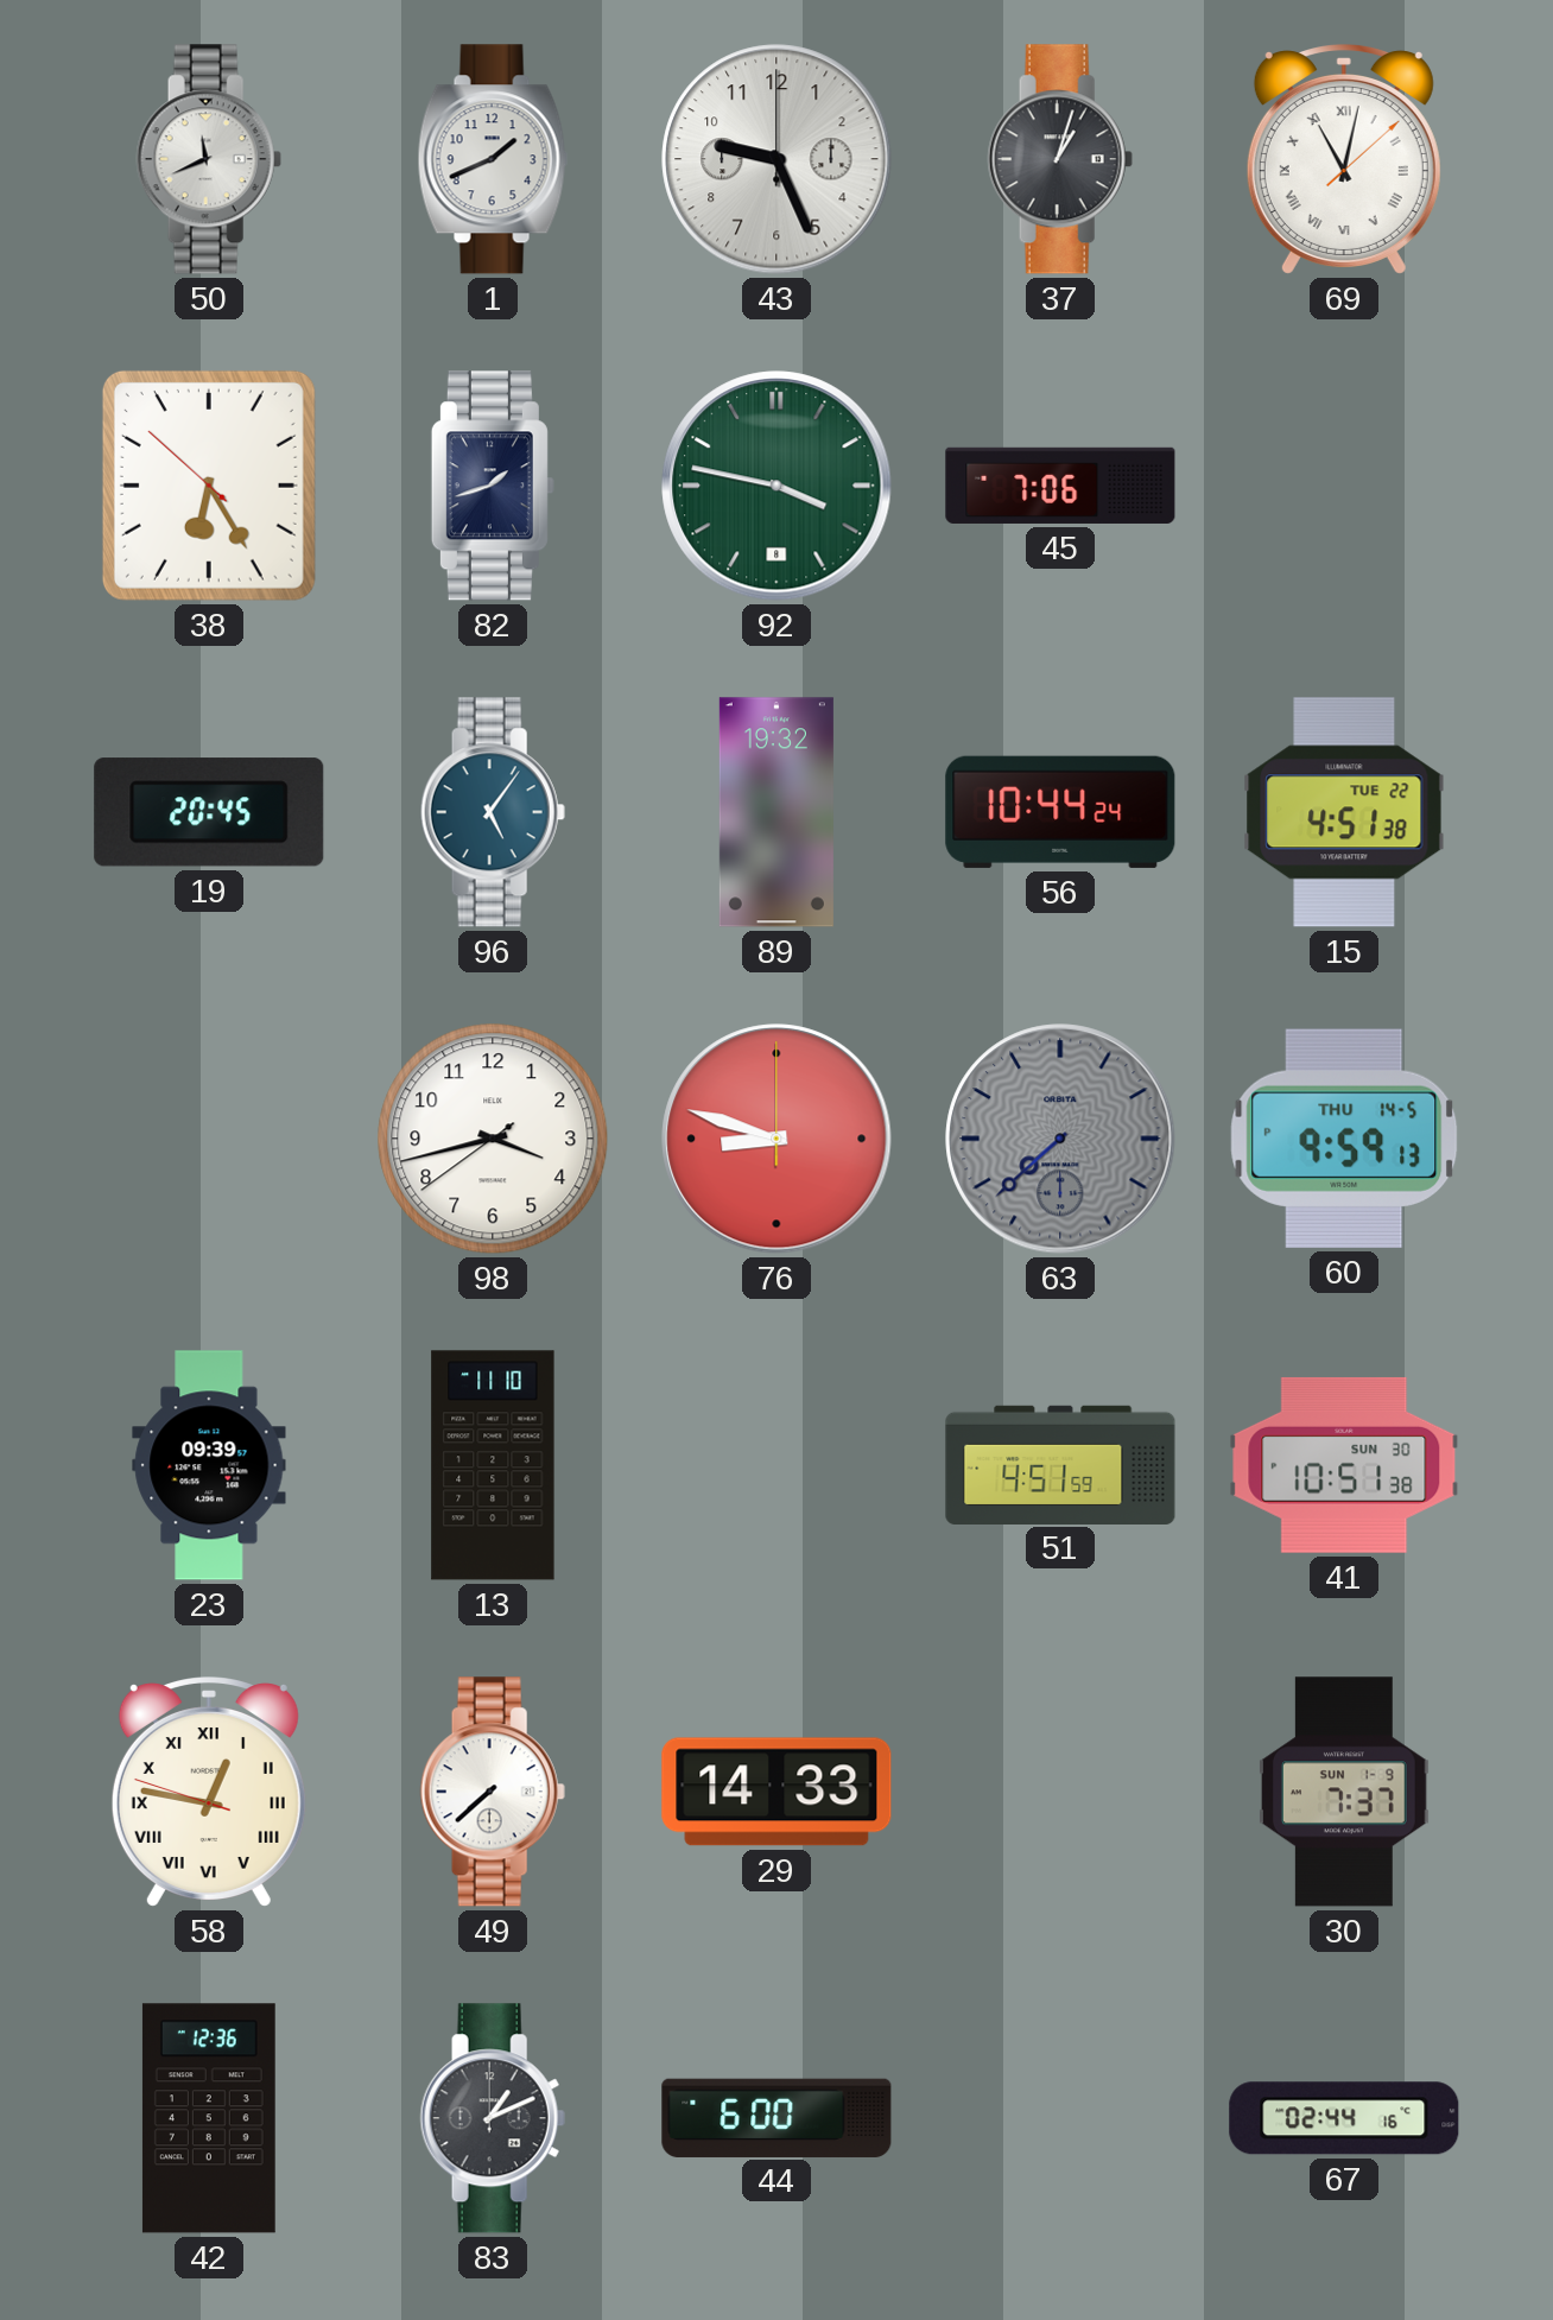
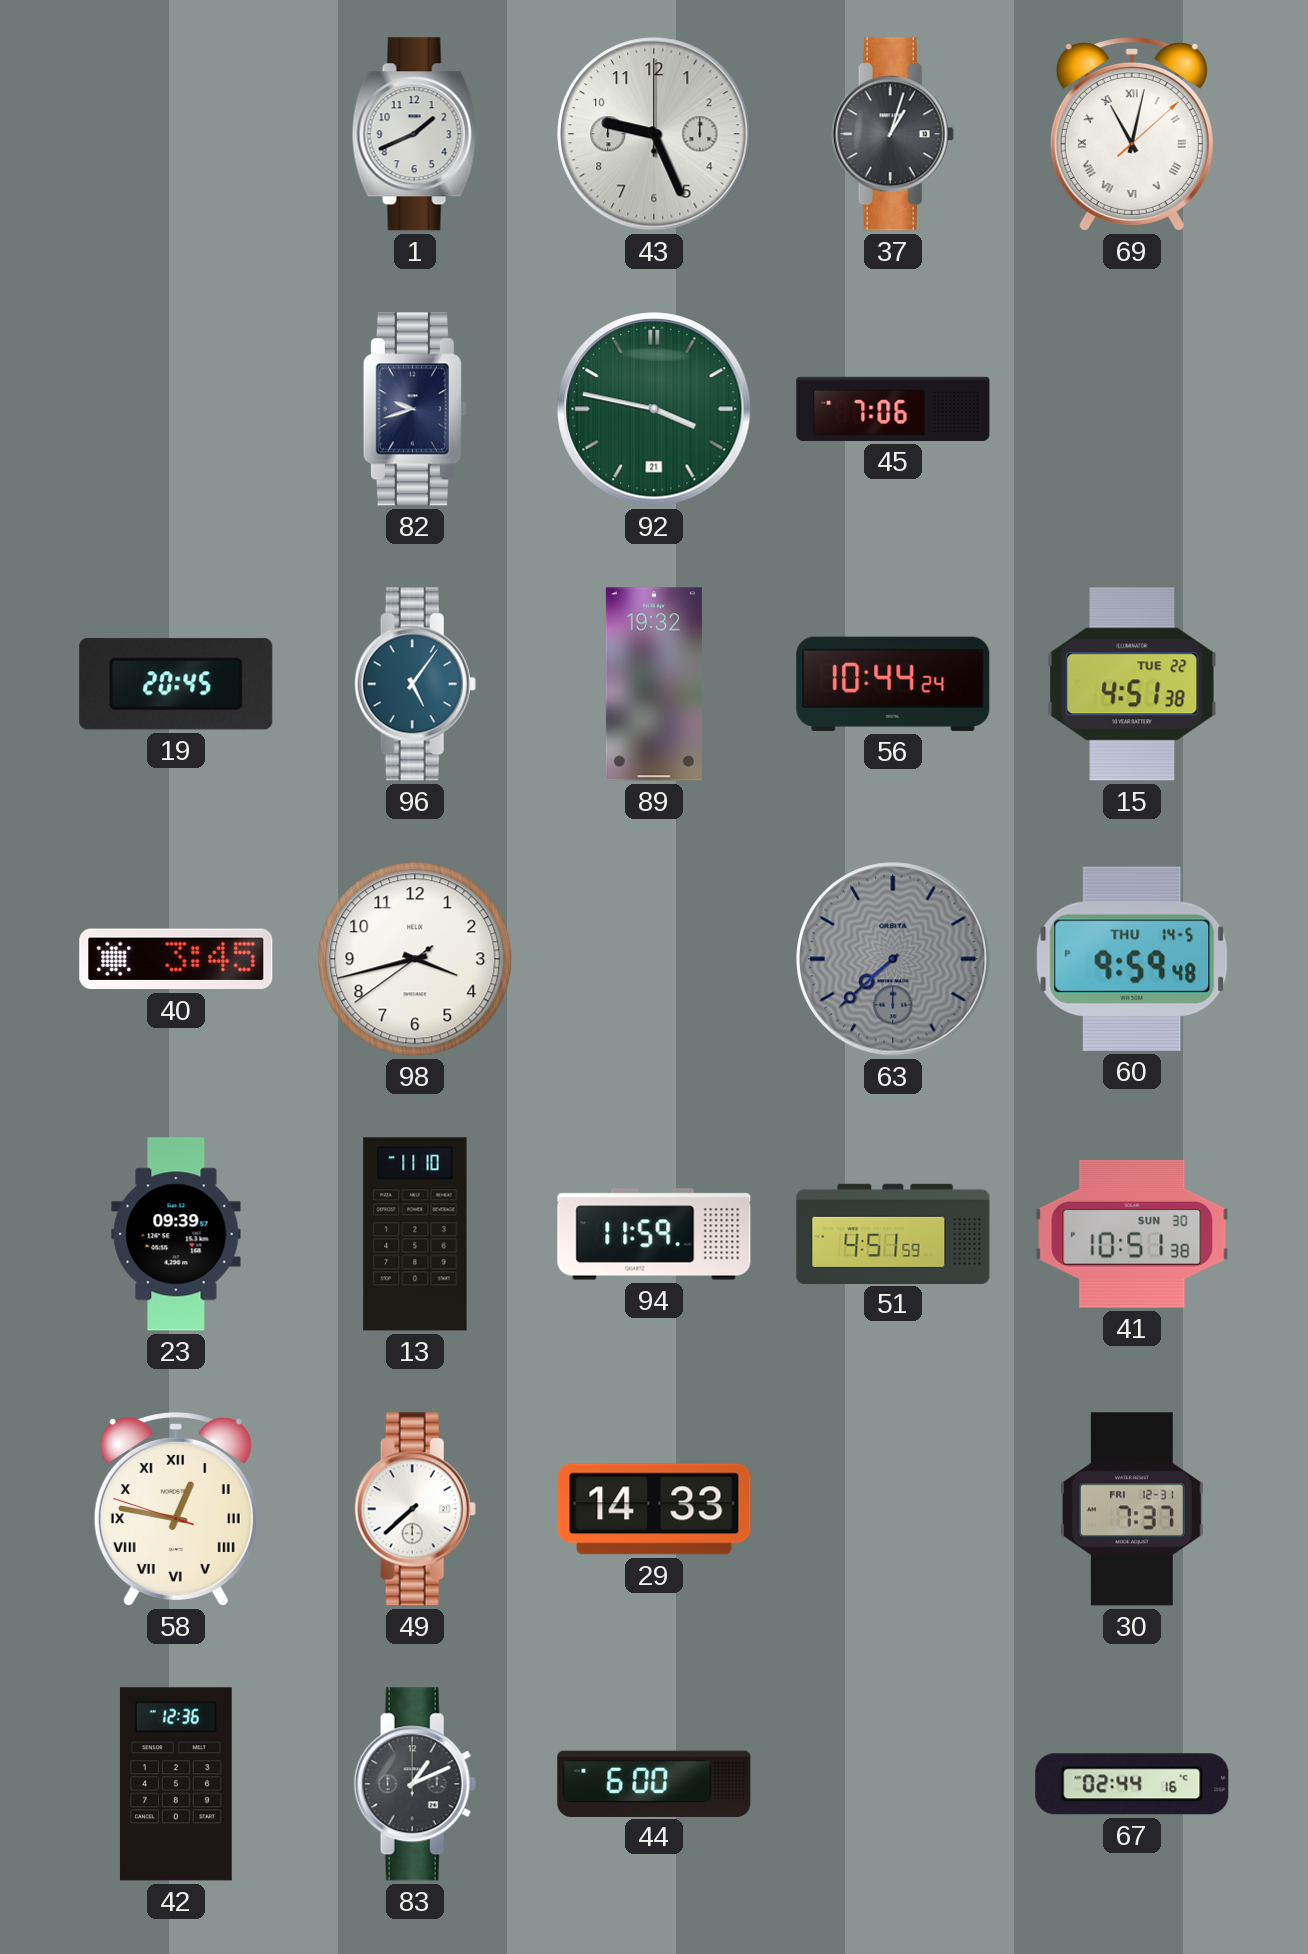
50: 11:41 -> none (209, 159)
38: 6:24 -> none (209, 486)
82: 1:42 -> 9:42 (415, 409)
92 date: 8 -> 21 (654, 409)
40: none -> 3:45 (176, 959)
76: 8:48 -> none (776, 1139)
60: 9:59:13 PM -> 9:59:48 PM (1132, 959)
94: none -> 11:59 (654, 1234)
30 date: SUN 1-9 -> FRI 12-31 (1132, 1509)
